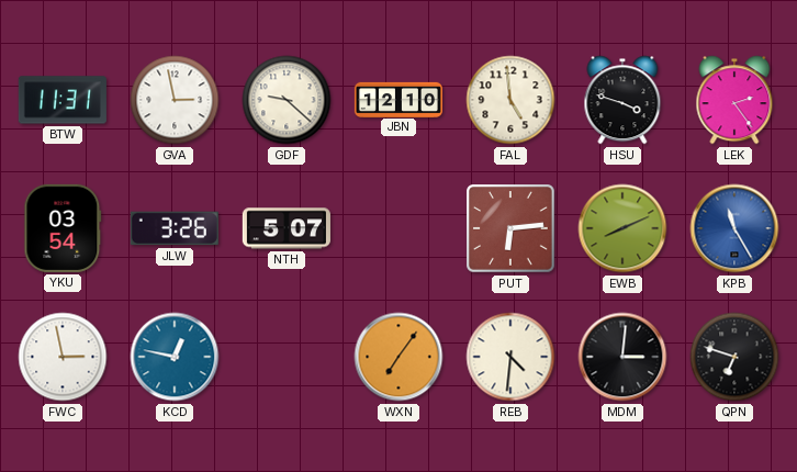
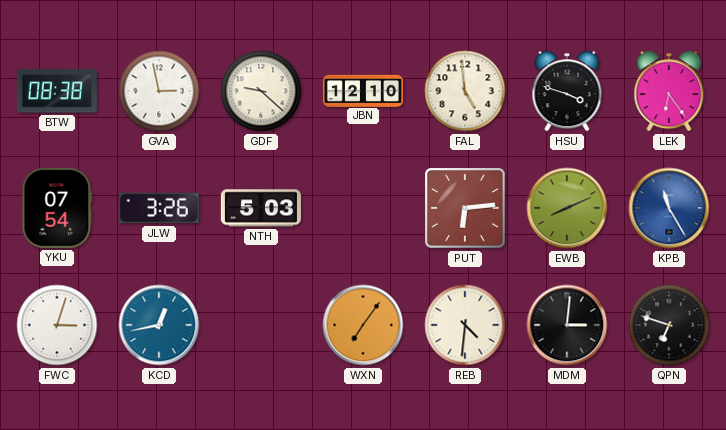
BTW: 11:31 -> 08:38 (57, 91)
LEK: 2:24 -> 6:24 (669, 91)
YKU: 03:54 -> 07:54 (57, 208)
NTH: 5:07 -> 5:03 (261, 208)
FWC: 2:58 -> 3:03 (57, 325)
KCD: 12:47 -> 12:43 (159, 325)
